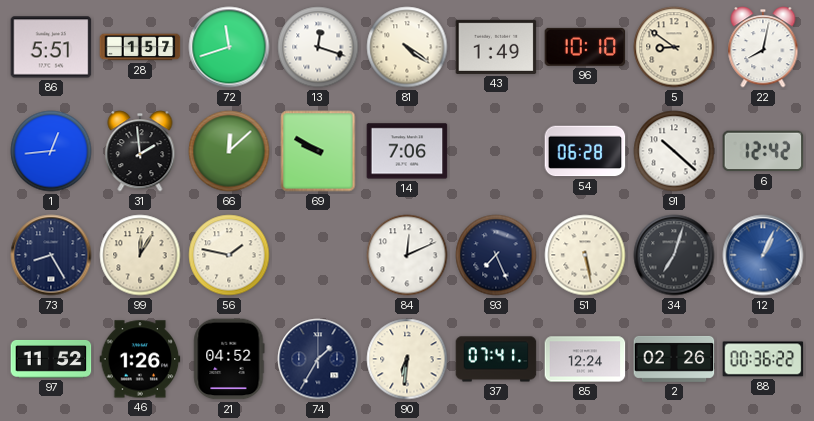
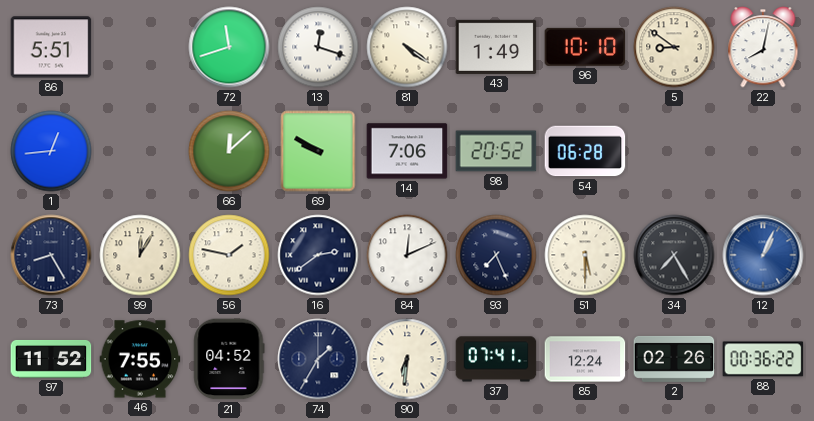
28: 1:57 -> none (140, 47)
31: 1:59 -> none (140, 151)
98: none -> 20:52 (496, 151)
91: 10:22 -> none (674, 151)
6: 12:42 -> none (763, 151)
16: none -> 2:39 (318, 255)
51: 5:28 -> 5:30 (585, 255)
34: 7:03 -> 7:25 (674, 255)
46: 1:26 -> 7:55 (140, 359)
